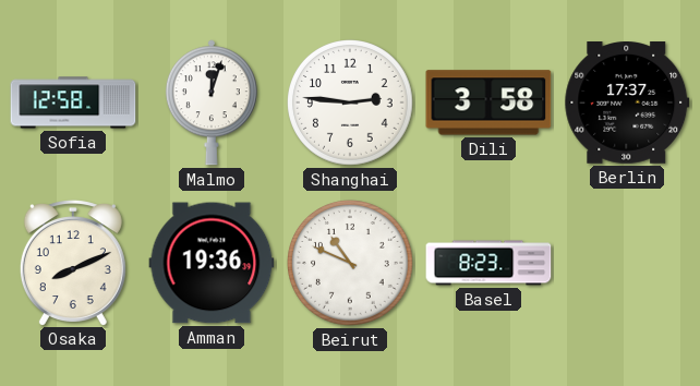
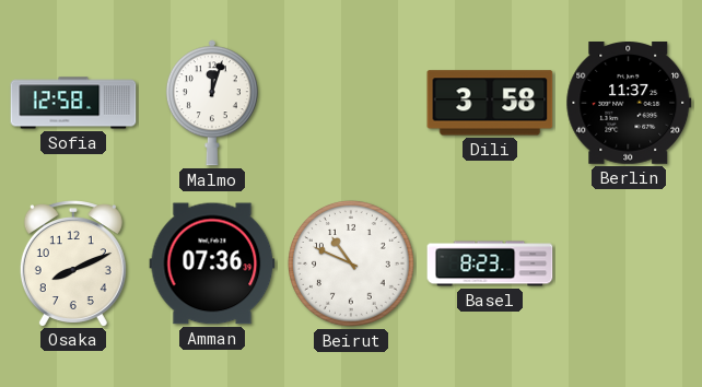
Shanghai: 2:46 -> none (351, 104)
Berlin: 17:37 -> 11:37 (629, 104)
Amman: 19:36 -> 07:36 (212, 263)
